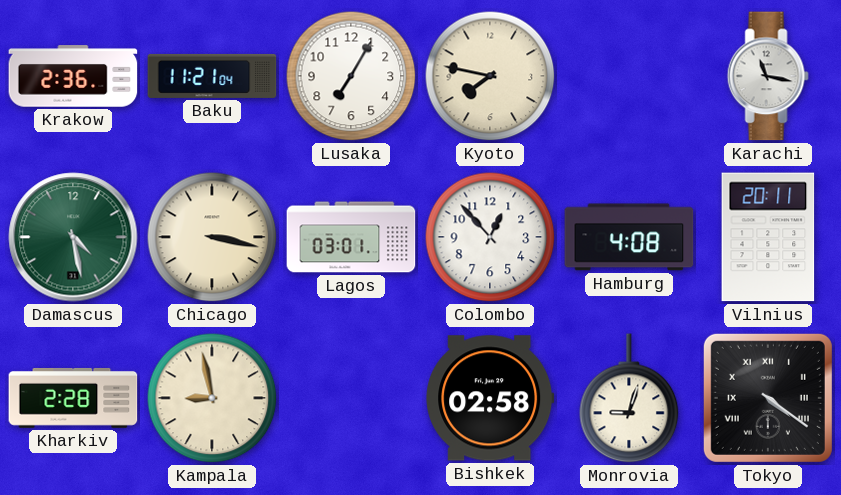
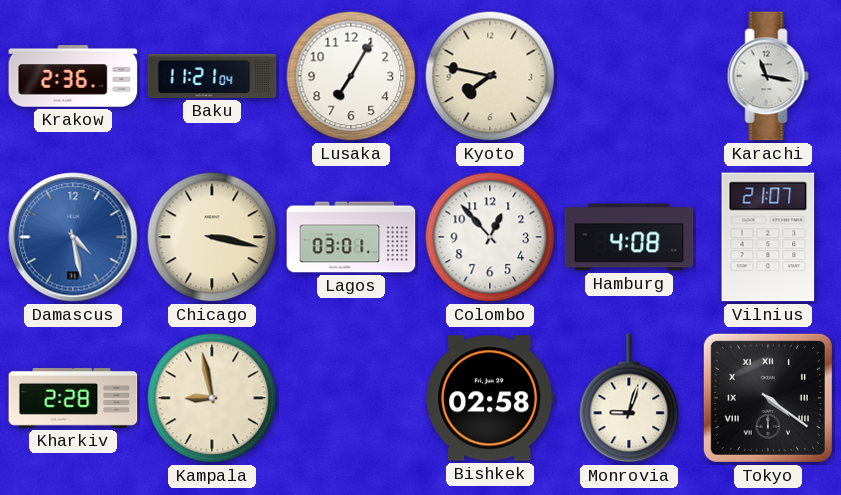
Damascus dial: green -> blue (73, 237)
Vilnius: 20:11 -> 21:07 (768, 237)
